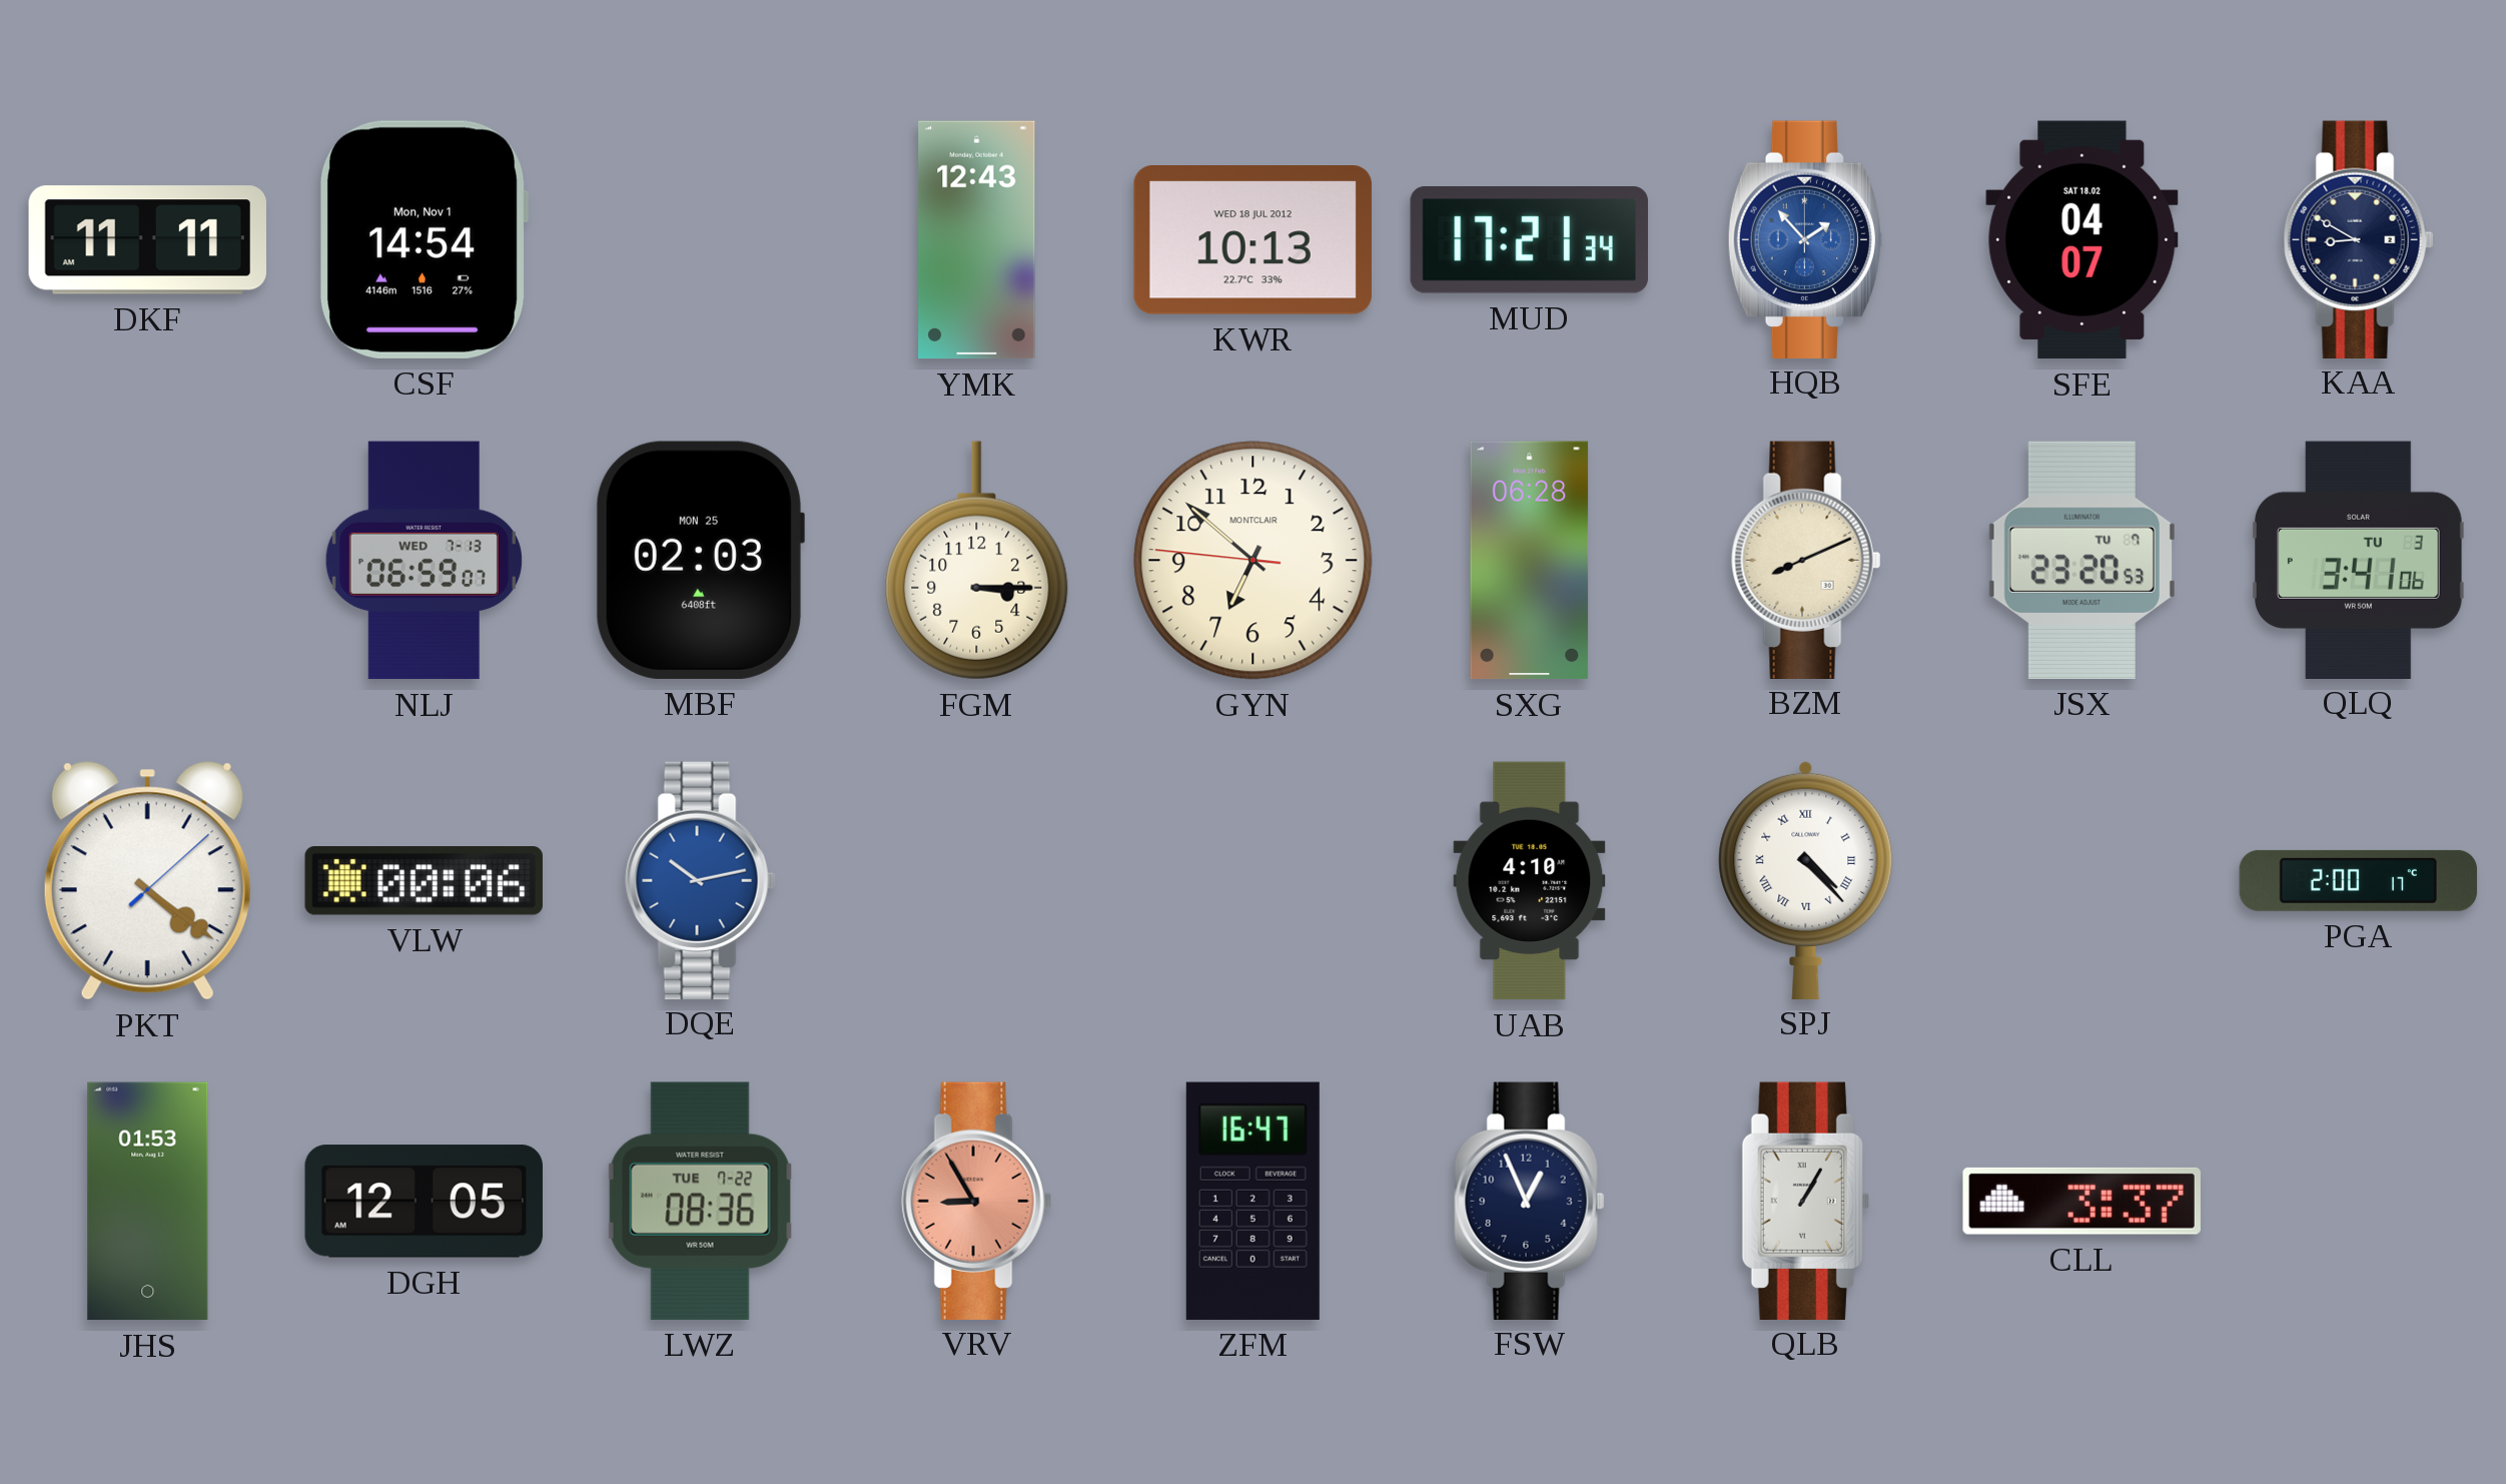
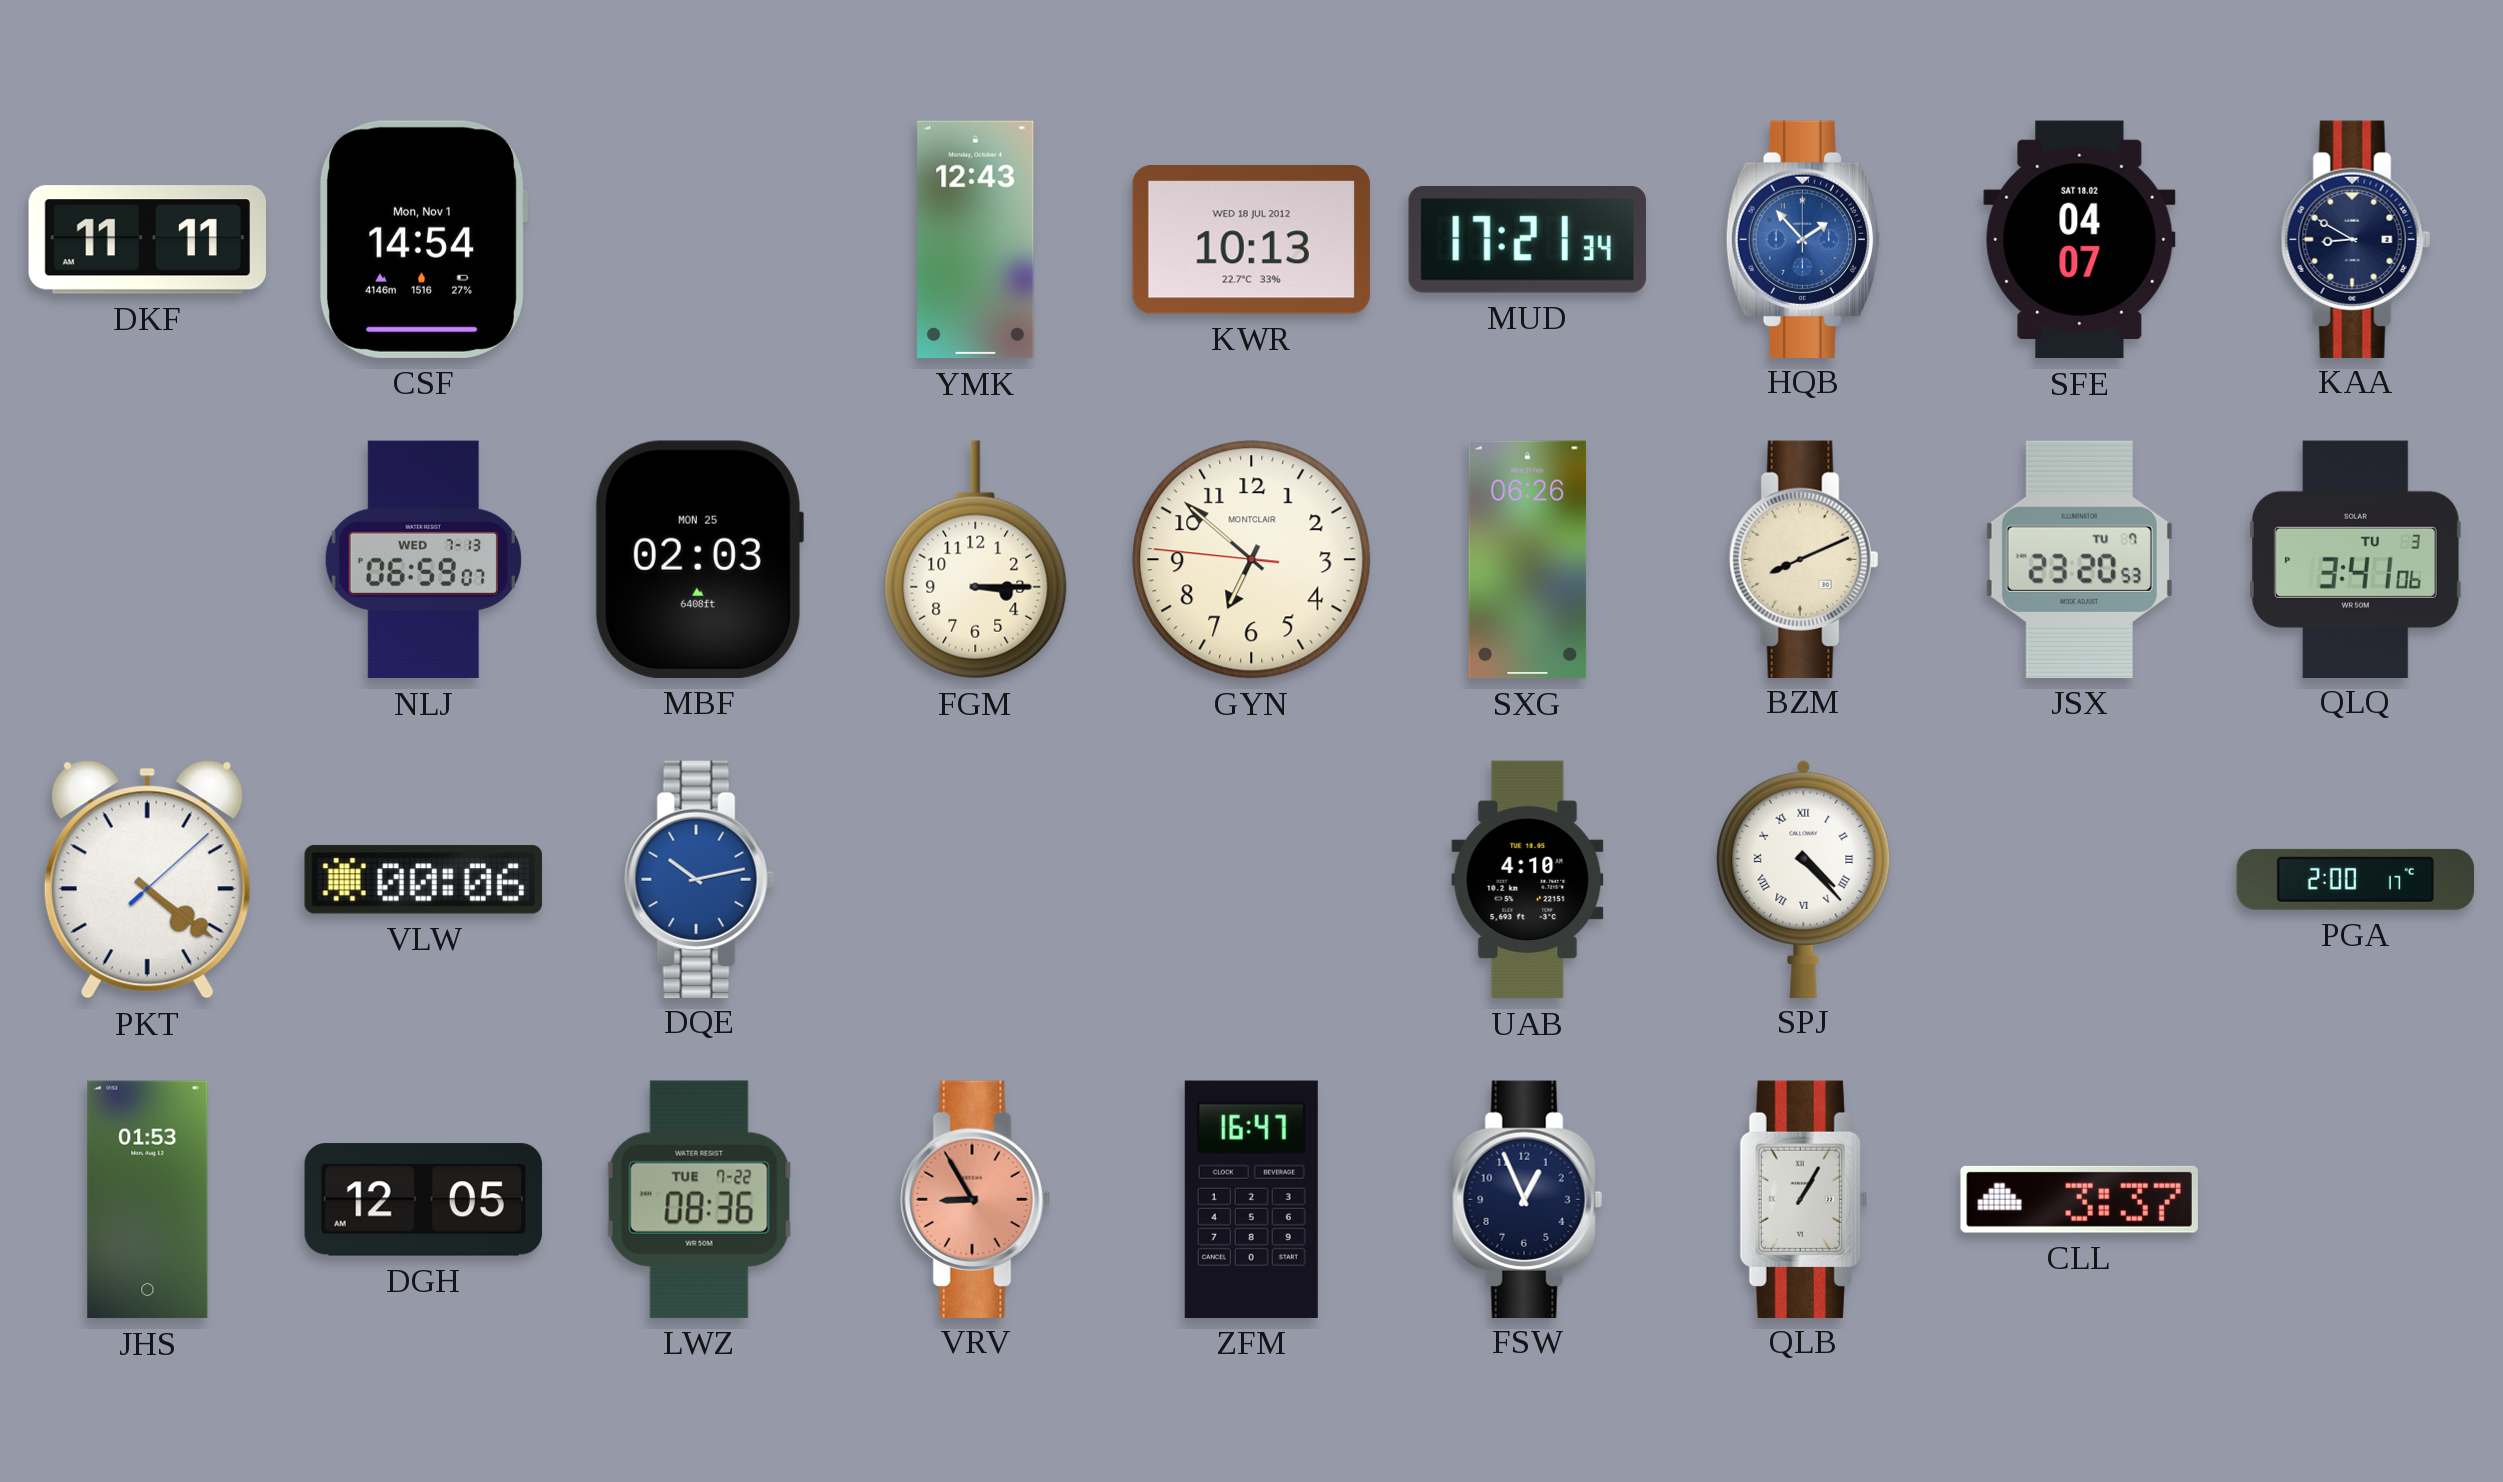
SXG: 06:28 -> 06:26 (1528, 560)
